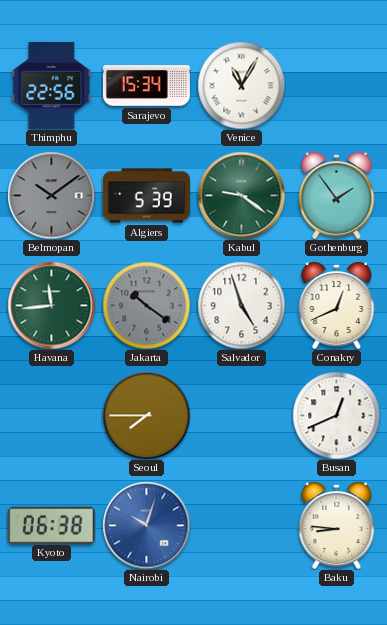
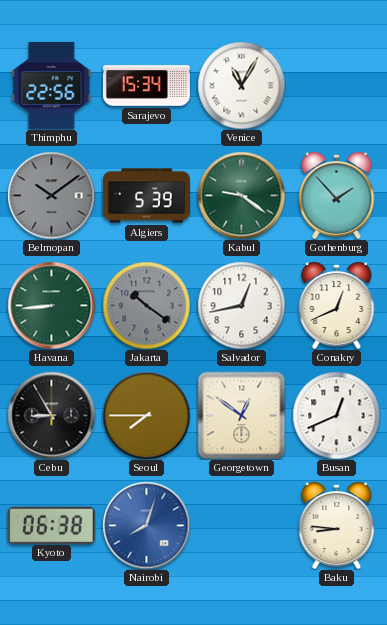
Gothenburg: 1:54 -> 1:53 (337, 196)
Havana: 11:44 -> 8:44 (51, 305)
Salvador: 4:57 -> 12:43 (241, 305)
Cebu: none -> 8:55 (51, 415)
Georgetown: none -> 12:51 (241, 415)
Nairobi: 10:03 -> 8:03 (146, 525)
